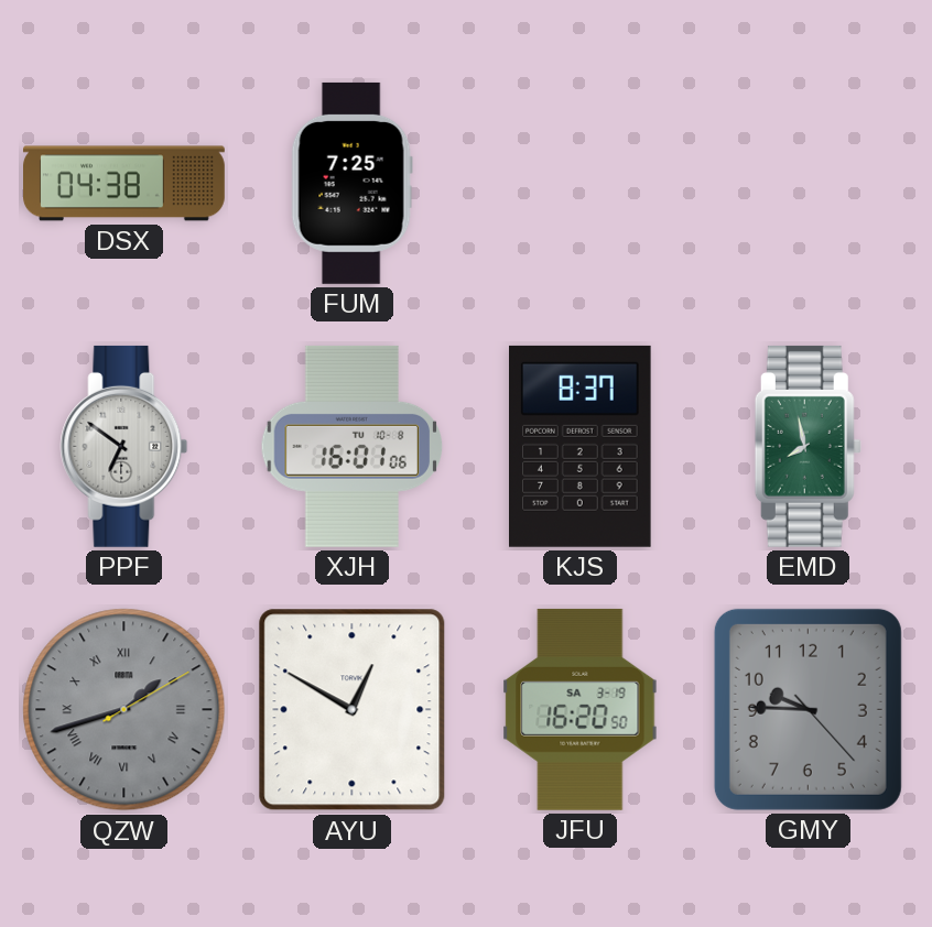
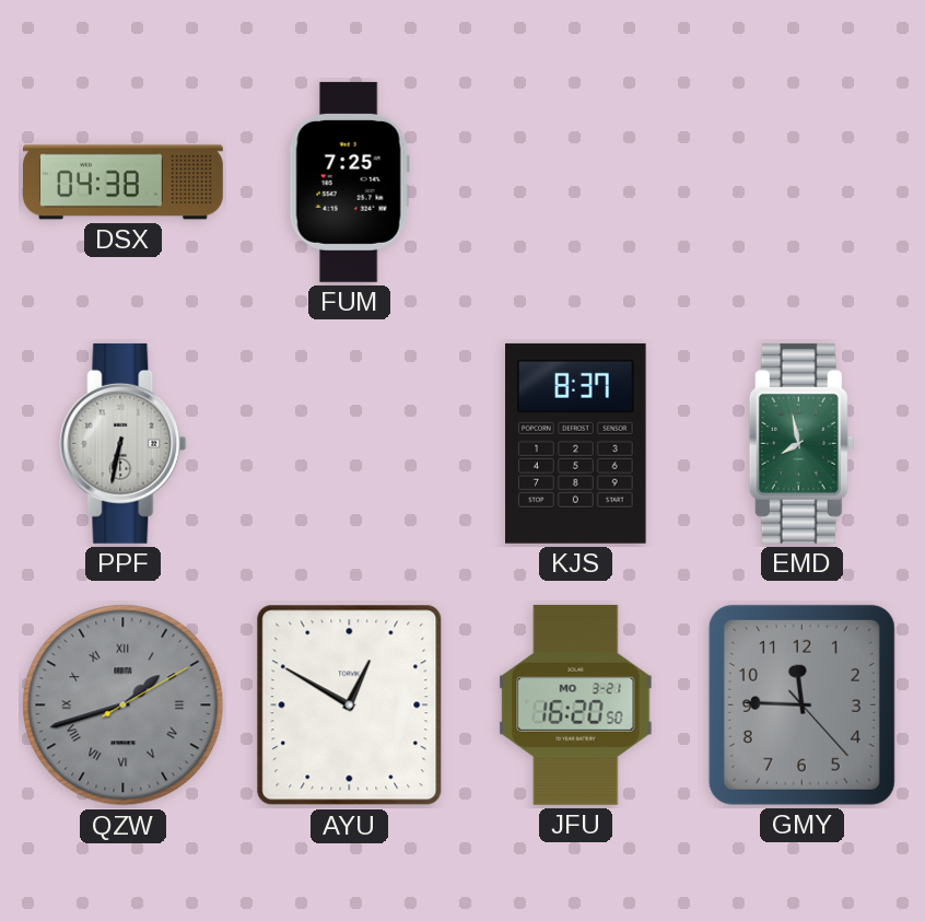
PPF: 6:51 -> 6:32 (124, 443)
XJH: 16:01 -> none (351, 446)
JFU date: SA 3-19 -> MO 3-21 (576, 704)
GMY: 9:45 -> 11:45 (801, 704)
